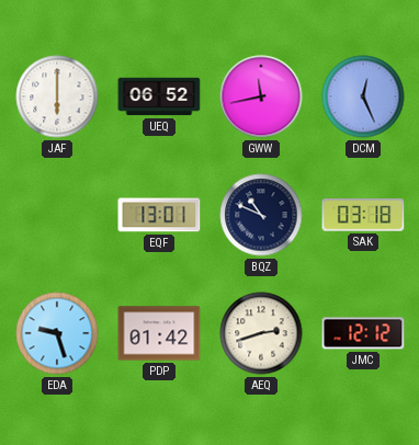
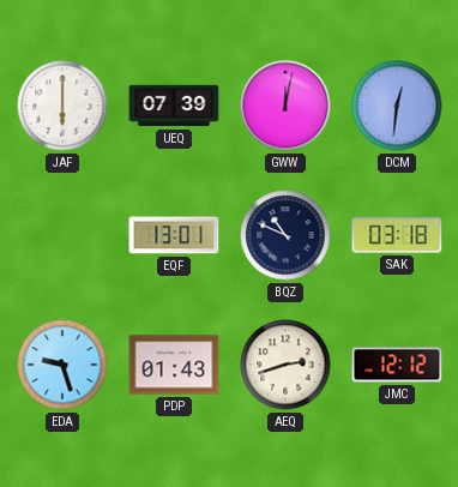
UEQ: 06:52 -> 07:39 (174, 106)
GWW: 11:43 -> 12:02 (285, 106)
DCM: 12:26 -> 12:31 (397, 106)
PDP: 01:42 -> 01:43 (174, 365)
